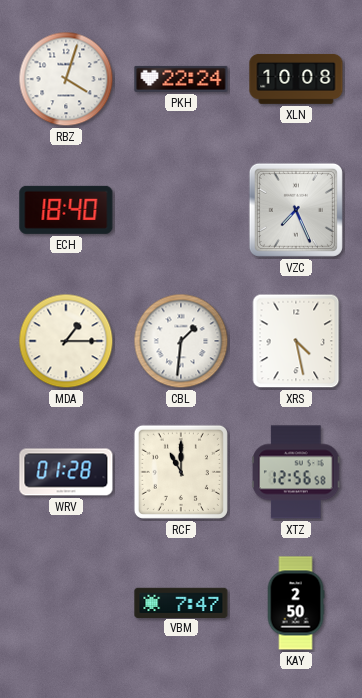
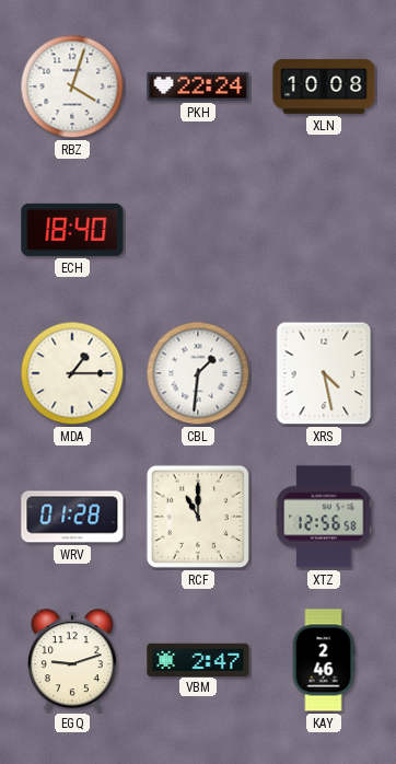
VZC: 7:26 -> none (296, 210)
EGQ: none -> 9:12 (72, 661)
VBM: 7:47 -> 2:47 (198, 659)
KAY: 2:50 -> 2:46 (324, 660)
